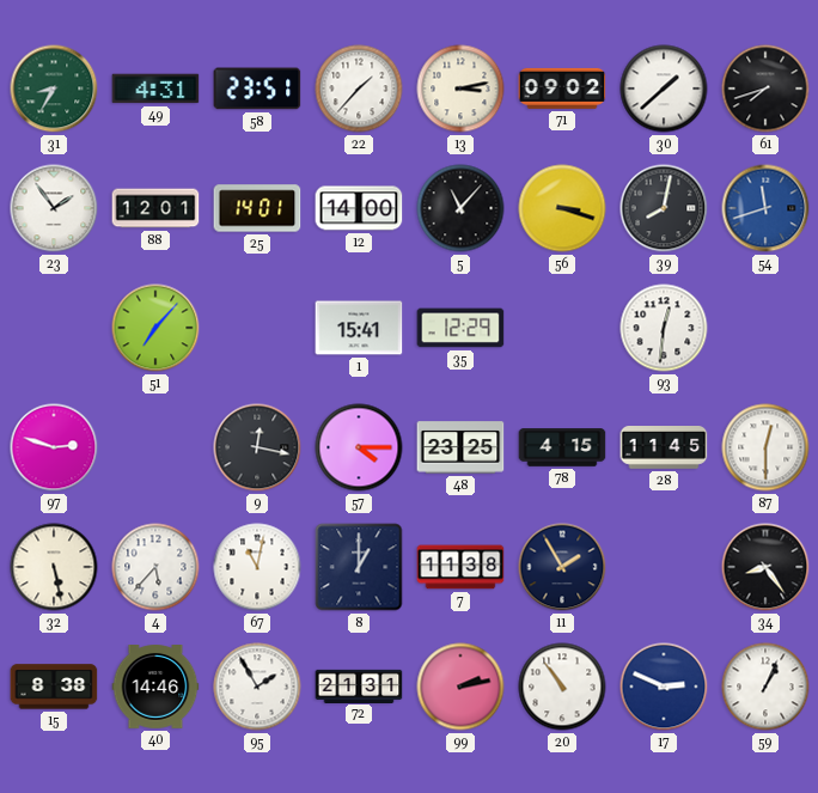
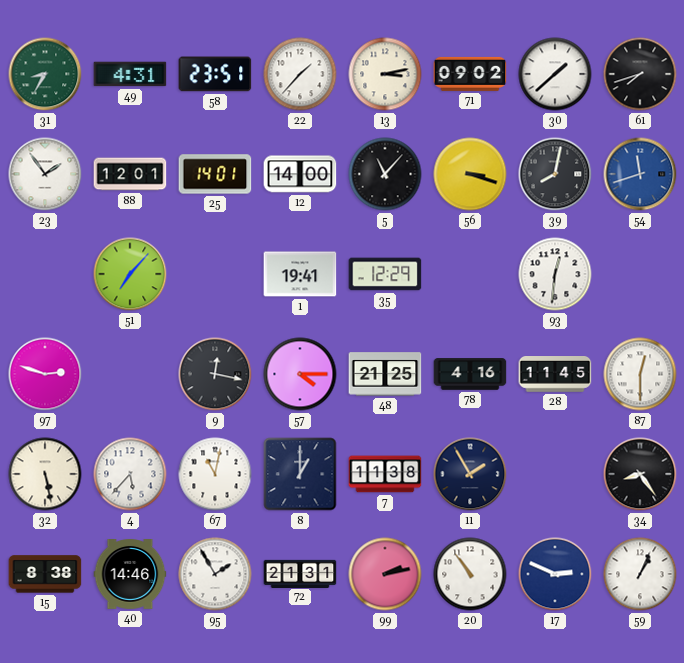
1: 15:41 -> 19:41 (300, 274)
48: 23:25 -> 21:25 (385, 374)
78: 4:15 -> 4:16 (470, 374)
